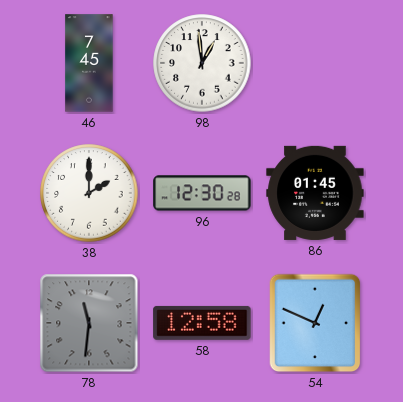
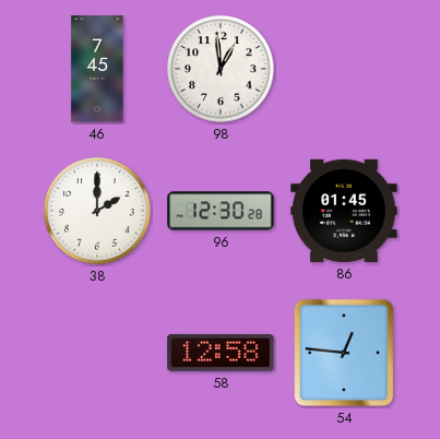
78: 11:31 -> none (89, 323)
54: 12:49 -> 12:46 (344, 353)
